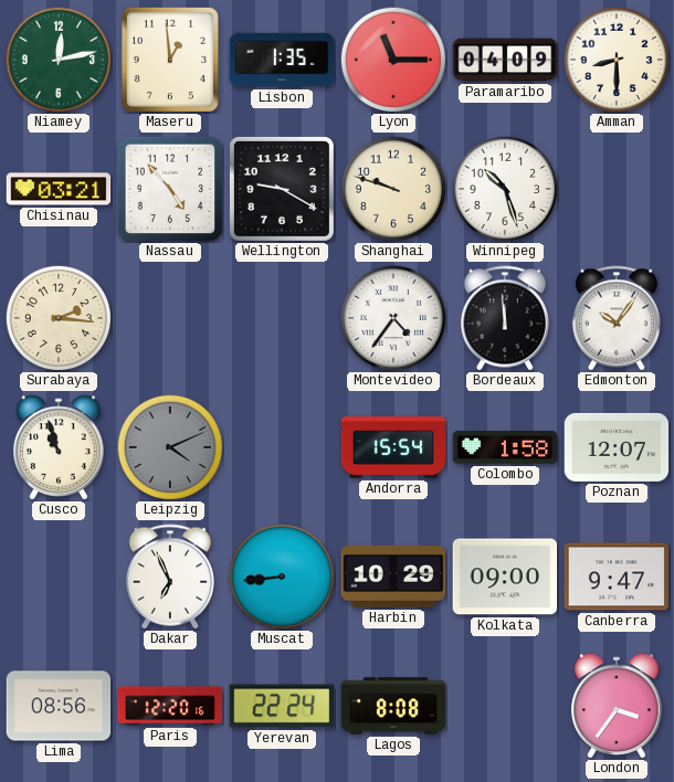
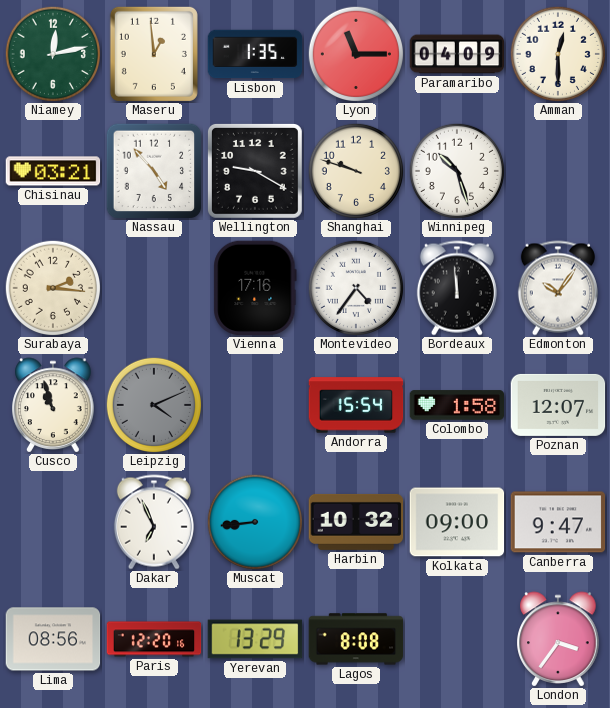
Amman: 8:30 -> 12:30 (557, 53)
Vienna: none -> 17:16 (255, 288)
Harbin: 10:29 -> 10:32 (356, 522)
Yerevan: 22:24 -> 13:29 (255, 639)
